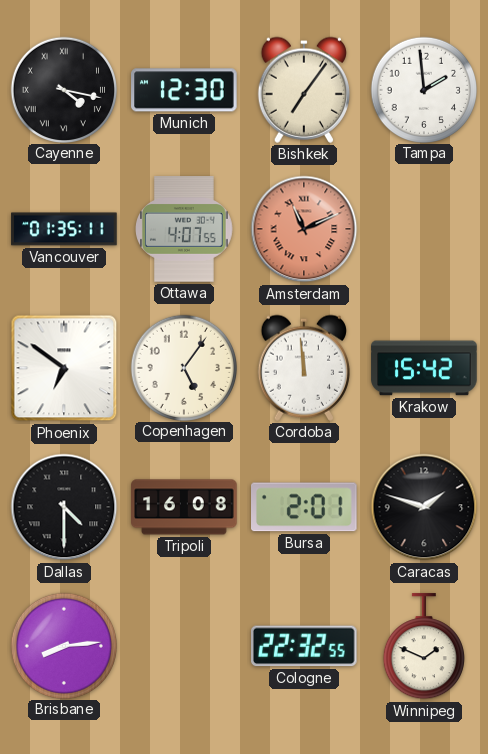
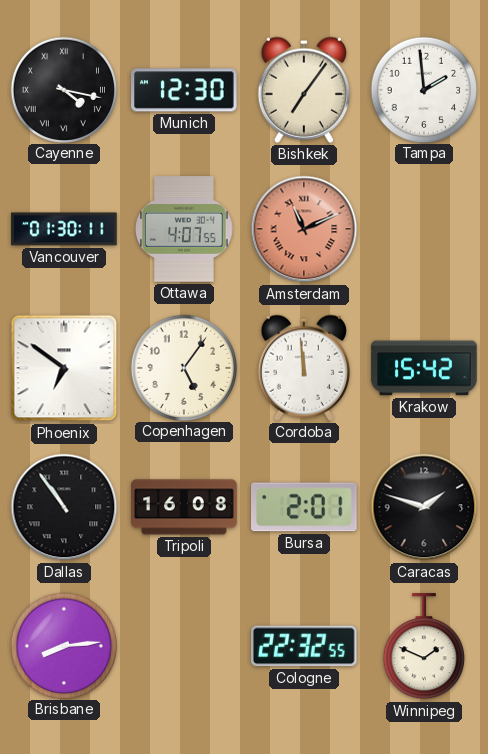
Vancouver: 01:35 -> 01:30 (64, 229)
Dallas: 4:30 -> 10:54 (64, 507)
